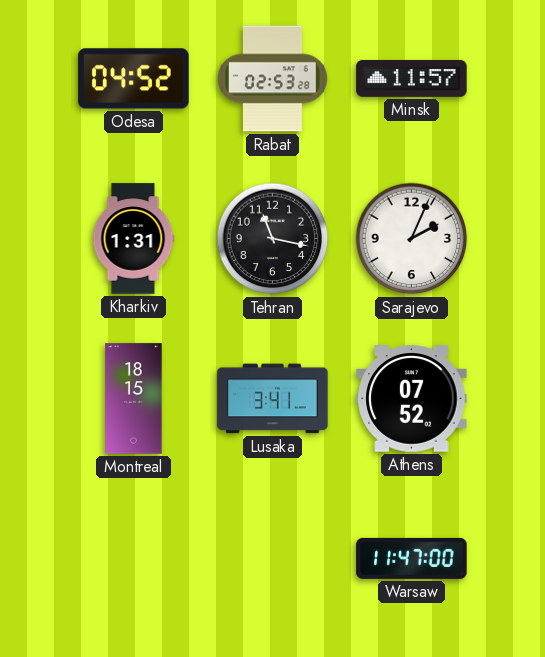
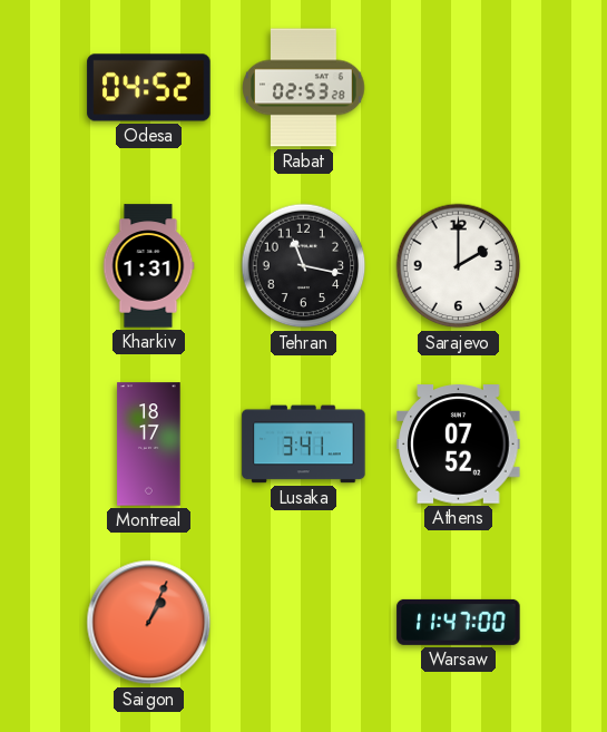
Minsk: 11:57 -> none (412, 78)
Sarajevo: 2:04 -> 2:00 (459, 266)
Montreal: 18:15 -> 18:17 (149, 445)
Saigon: none -> 1:04 (149, 623)
